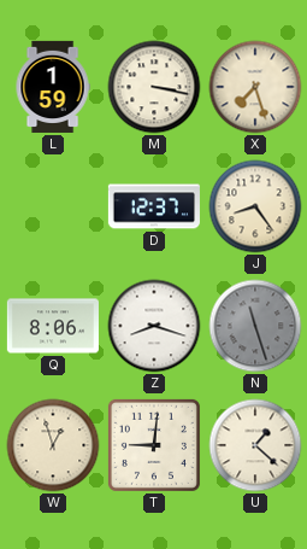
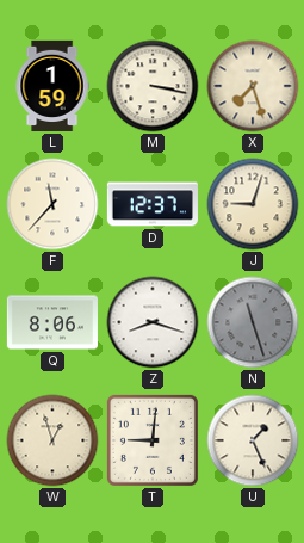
F: none -> 11:37 (52, 204)
J: 8:24 -> 9:03 (253, 204)
U: 1:22 -> 1:26 (253, 440)
